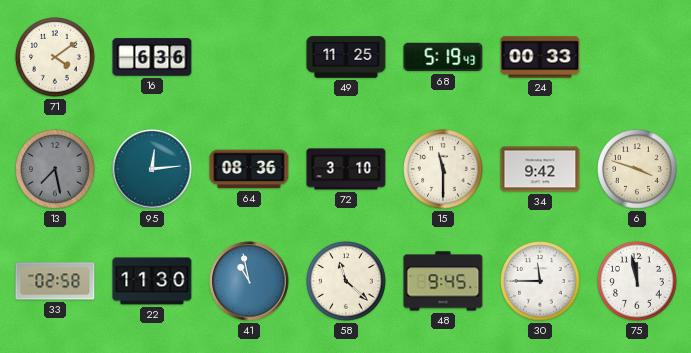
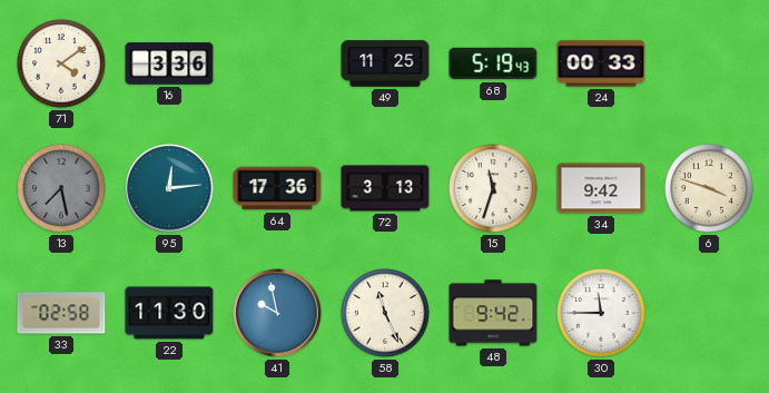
16: 6:36 -> 3:36 (169, 63)
64: 08:36 -> 17:36 (277, 188)
72: 3:10 -> 3:13 (385, 188)
15: 11:30 -> 11:33 (493, 188)
41: 10:58 -> 9:58 (277, 313)
58: 11:22 -> 11:26 (385, 313)
48: 9:45 -> 9:42 (493, 313)
75: 11:58 -> none (637, 281)
